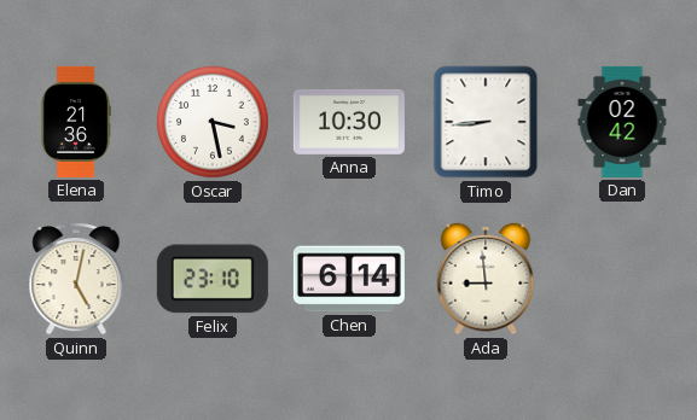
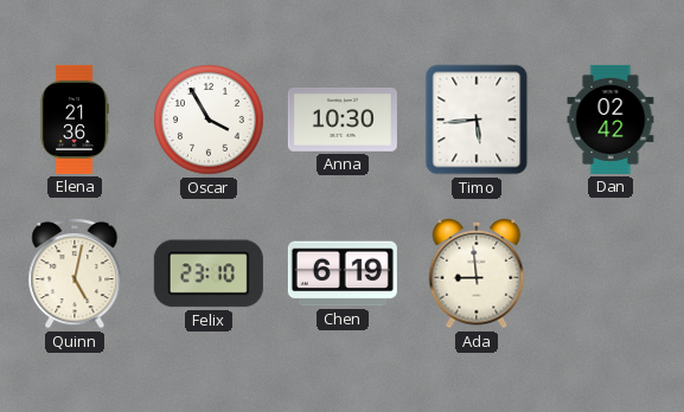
Oscar: 3:28 -> 3:55 (209, 120)
Timo: 8:44 -> 5:44 (477, 120)
Chen: 6:14 -> 6:19 (343, 273)
